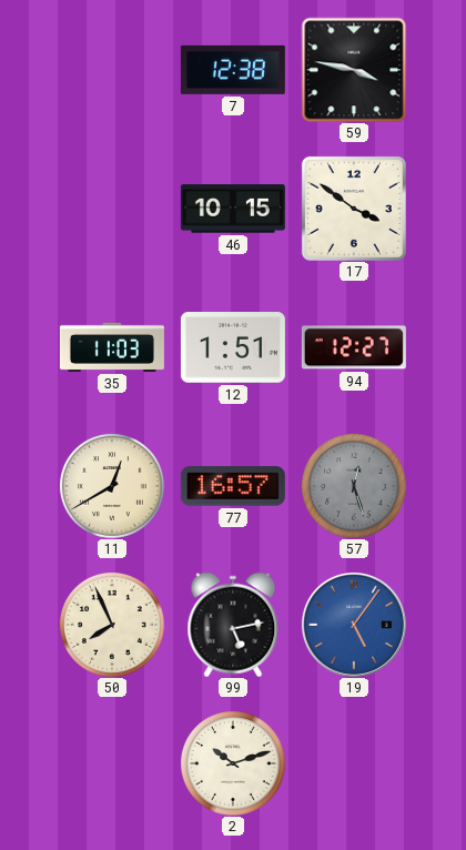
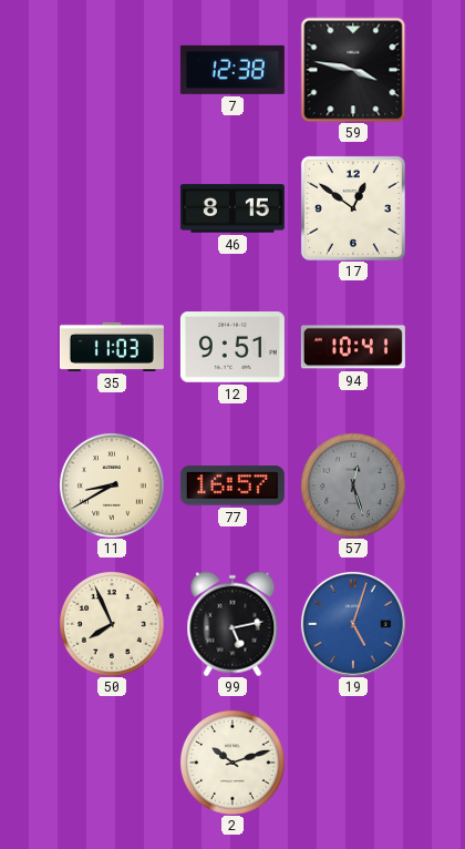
46: 10:15 -> 8:15 (232, 208)
17: 3:51 -> 12:51 (353, 208)
12: 1:51 -> 9:51 (232, 347)
94: 12:27 -> 10:41 (353, 347)
11: 12:40 -> 8:40 (112, 485)
19: 5:06 -> 5:03 (353, 624)
